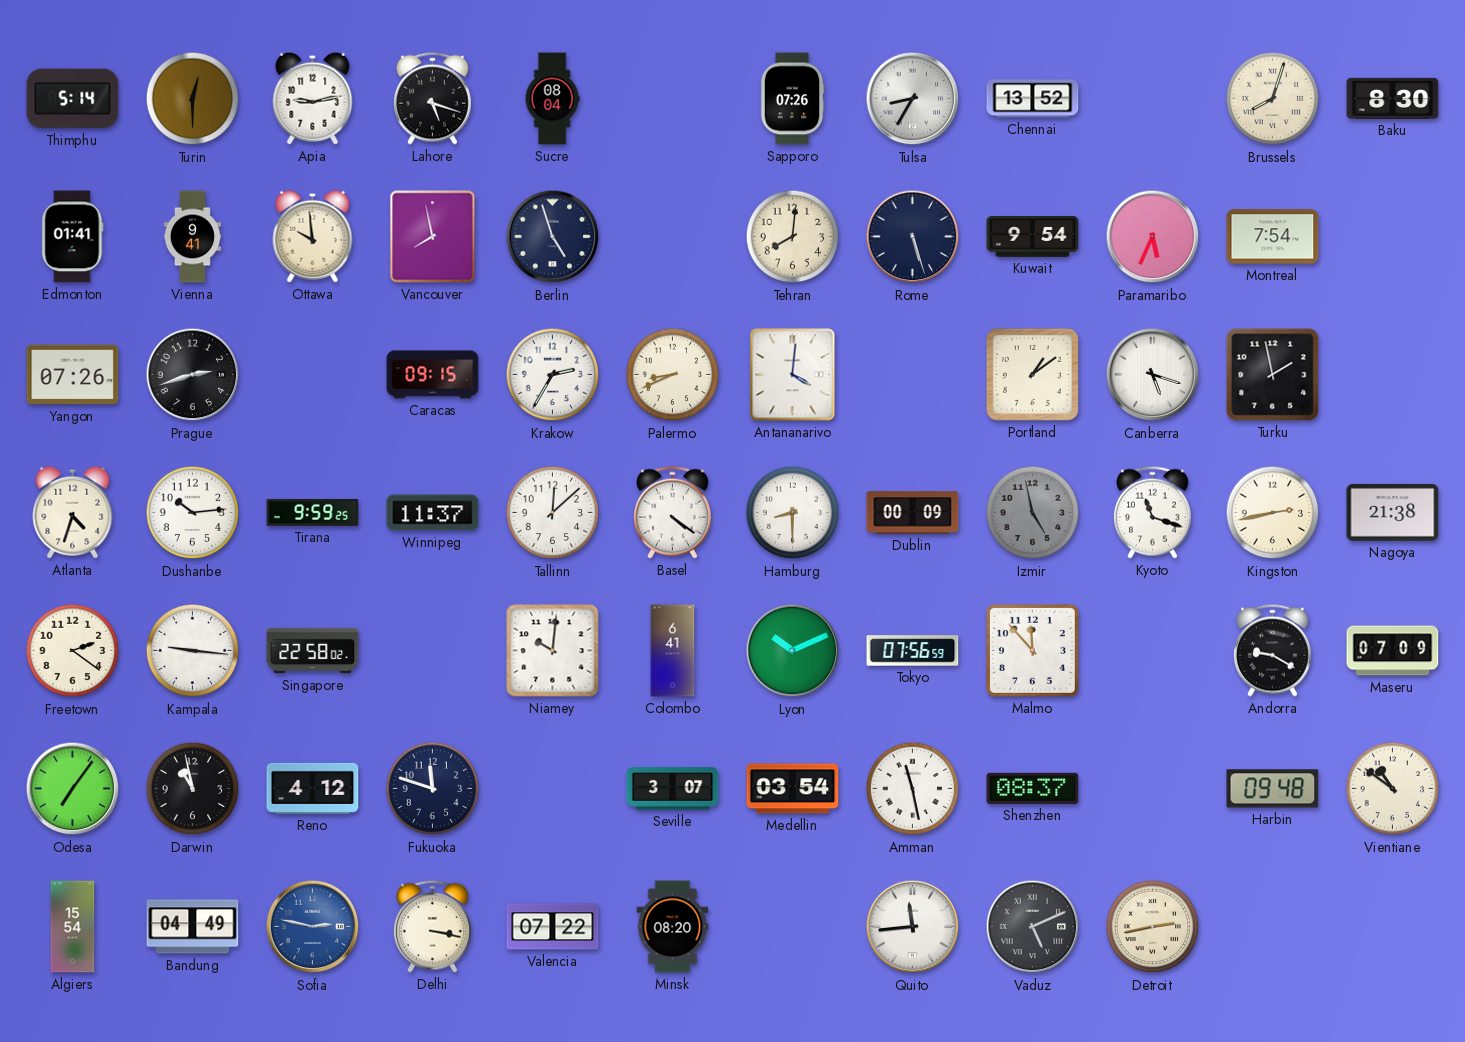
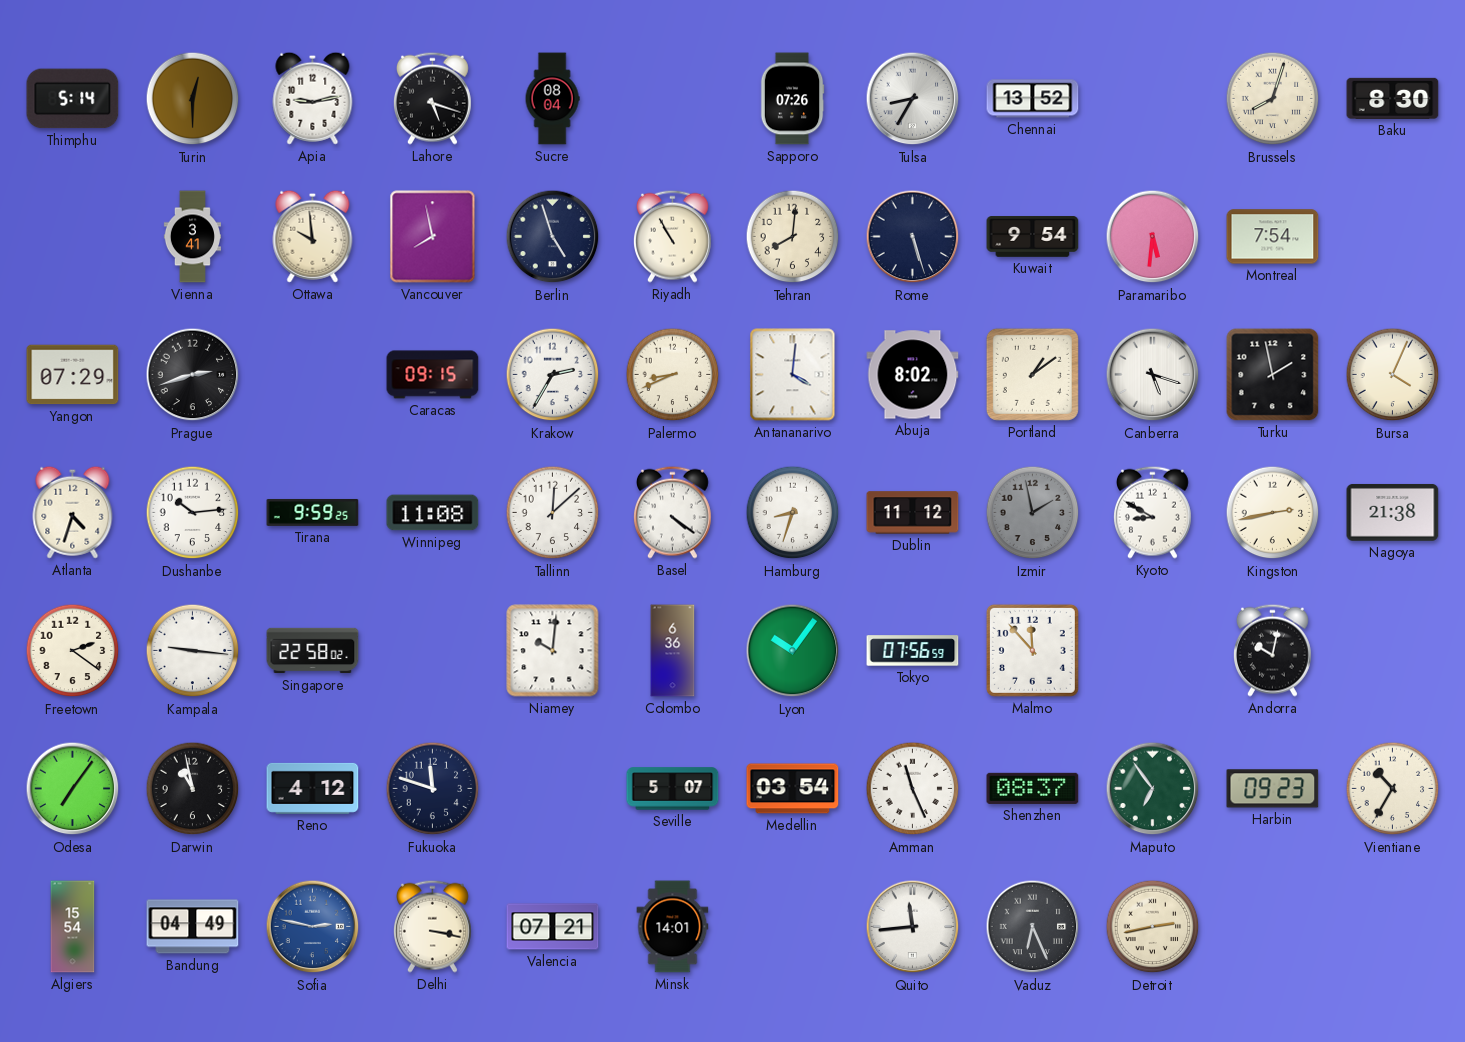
Edmonton: 01:41 -> none (73, 237)
Vienna: 9:41 -> 3:41 (192, 237)
Riyadh: none -> 10:55 (672, 236)
Paramaribo: 5:34 -> 5:31 (1153, 237)
Yangon: 07:26 -> 07:29 (73, 375)
Abuja: none -> 8:02 (913, 375)
Bursa: none -> 4:04 (1393, 375)
Winnipeg: 11:37 -> 11:08 (433, 513)
Hamburg: 8:30 -> 8:33 (793, 513)
Dublin: 00:09 -> 11:12 (913, 513)
Izmir: 4:58 -> 1:58 (1033, 513)
Kyoto: 11:18 -> 8:50 (1152, 512)
Colombo: 6:41 -> 6:36 (673, 651)
Lyon: 10:11 -> 10:06 (793, 651)
Andorra: 9:20 -> 10:02 (1272, 650)
Maseru: 07:09 -> none (1393, 651)
Seville: 3:07 -> 5:07 (673, 789)
Amman: 11:28 -> 11:26 (913, 789)
Maputo: none -> 6:54 (1153, 789)
Harbin: 09:48 -> 09:23 (1273, 789)
Vientiane: 10:51 -> 10:35 (1393, 789)
Valencia: 07:22 -> 07:21 (553, 927)
Minsk: 08:20 -> 14:01 (673, 927)
Vaduz: 5:11 -> 6:26 (1033, 927)
